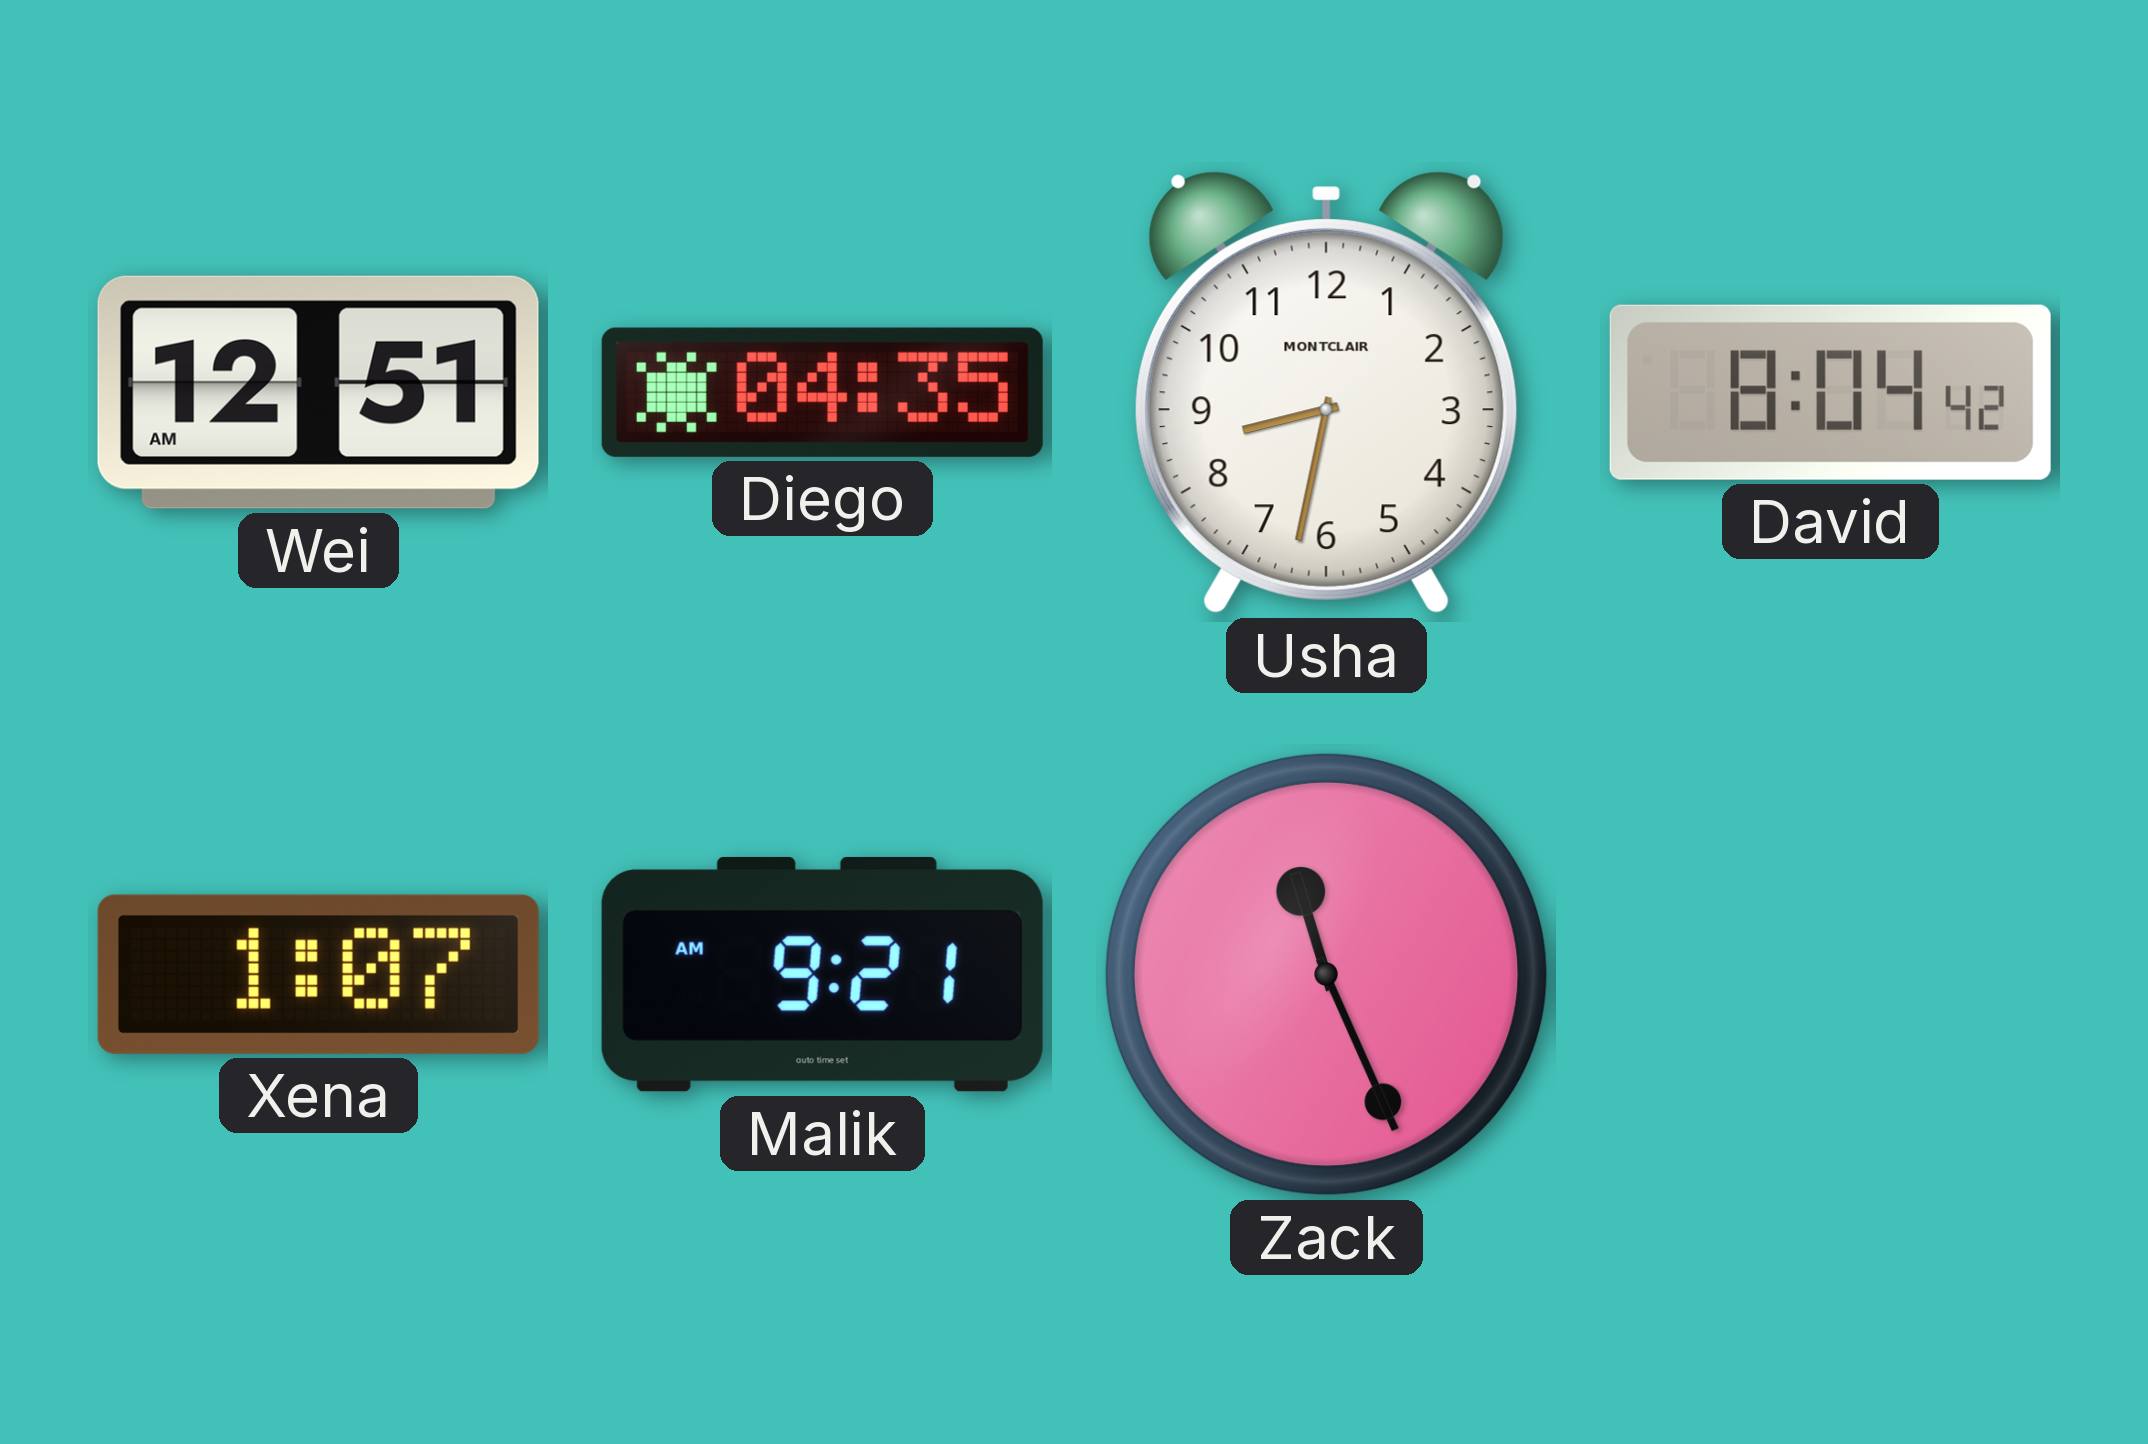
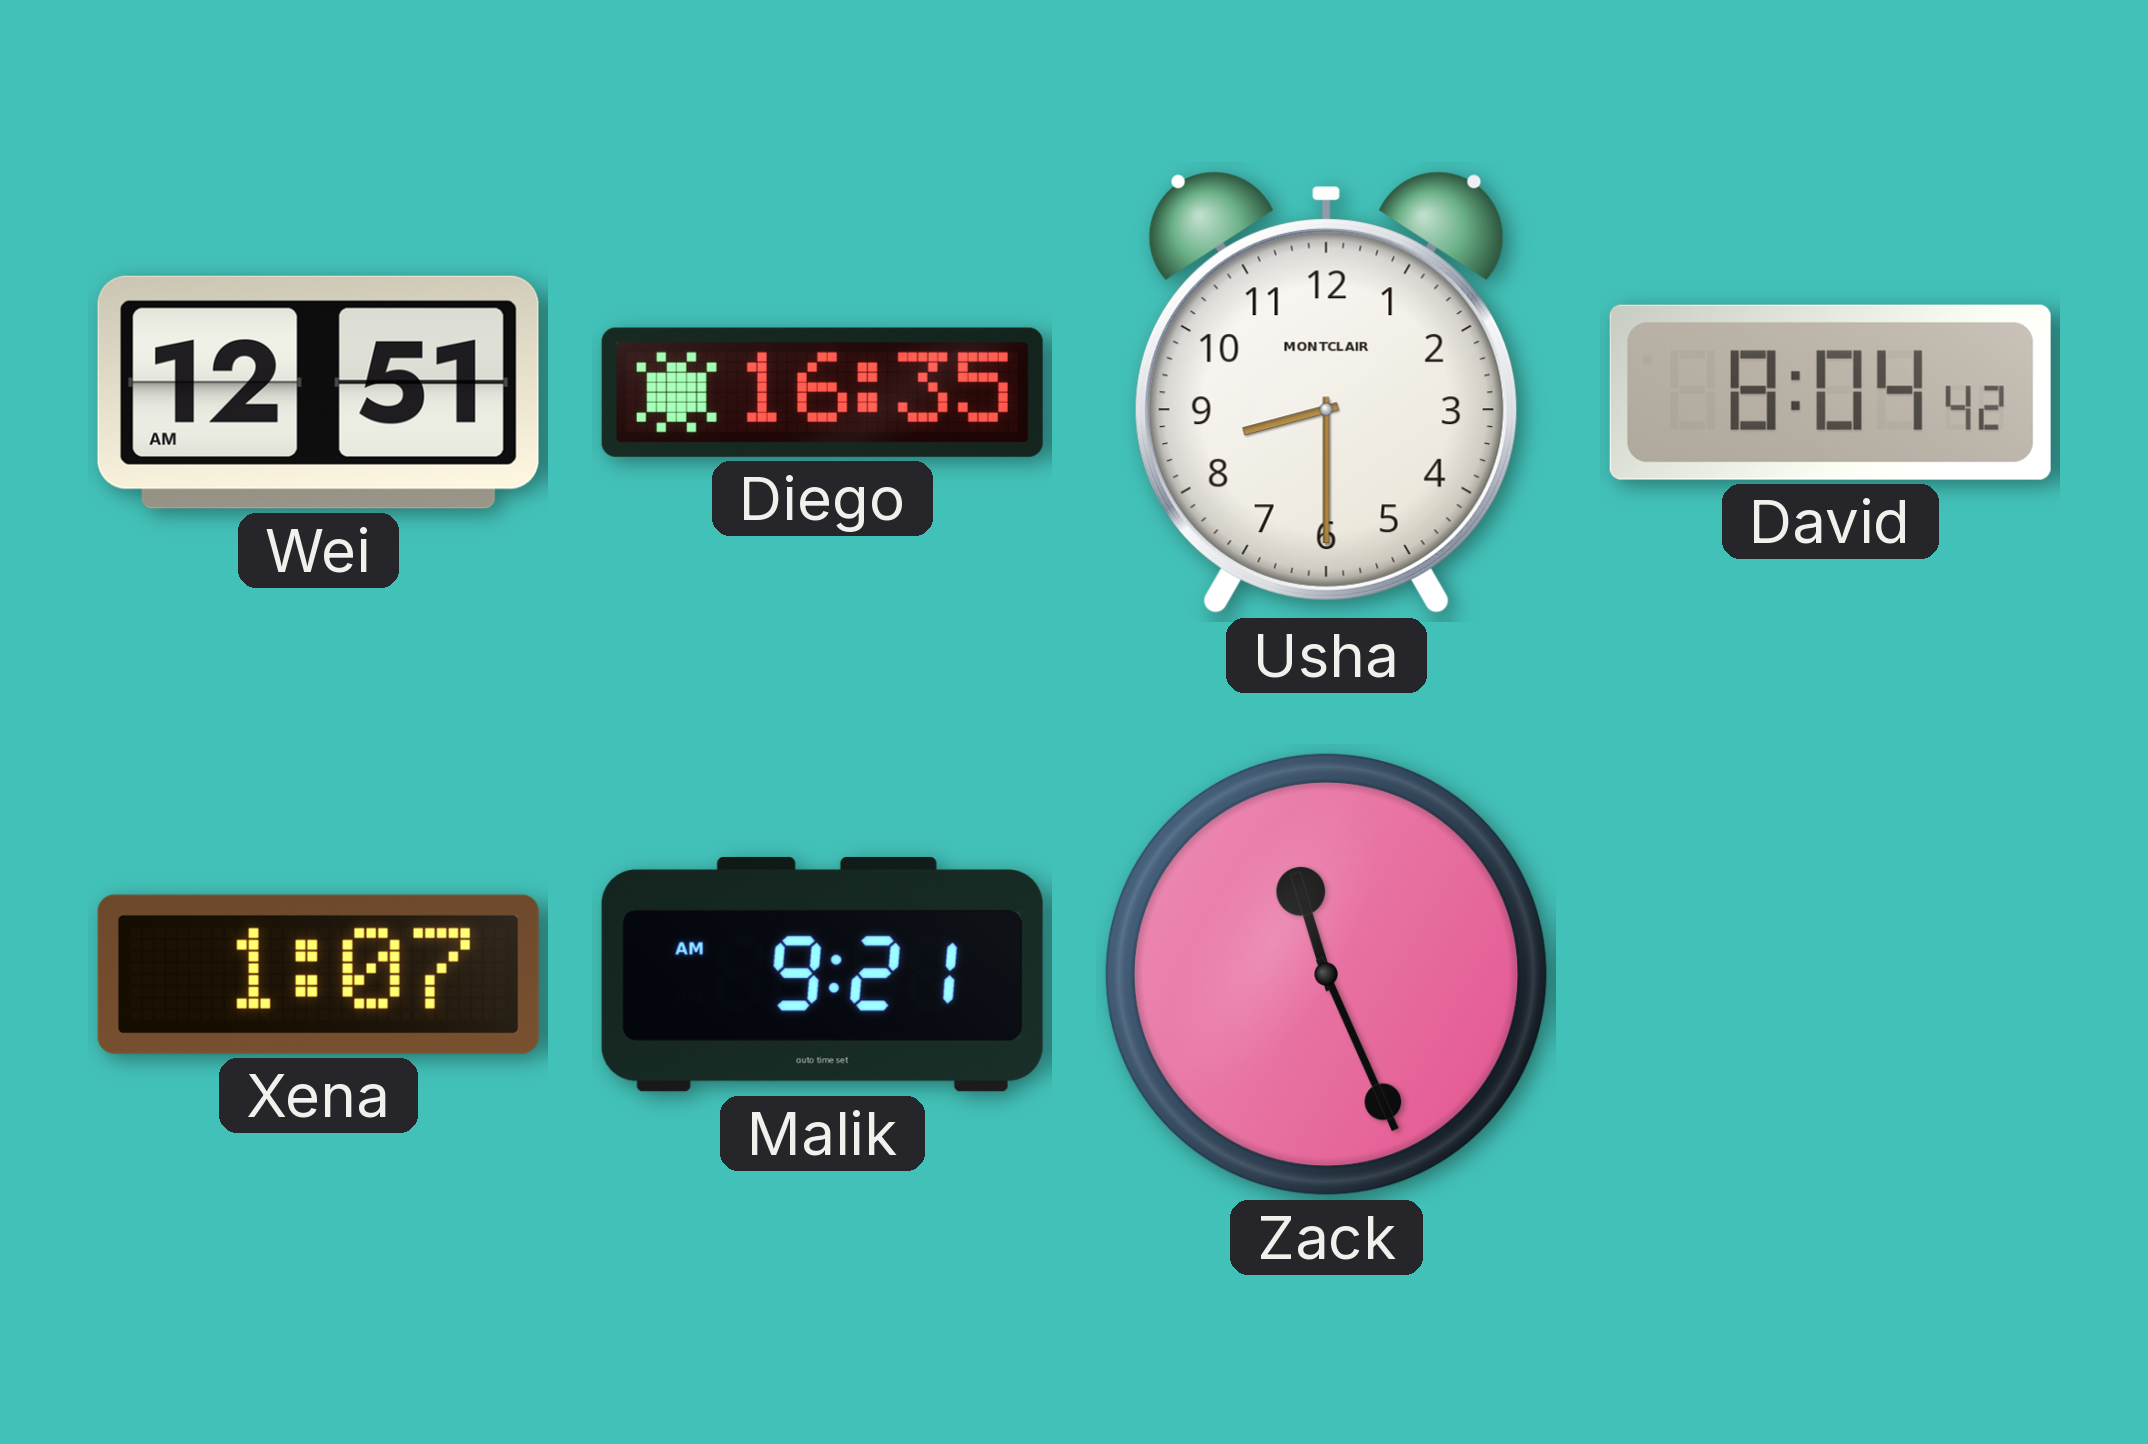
Diego: 04:35 -> 16:35 (822, 392)
Usha: 8:32 -> 8:30 (1326, 393)
